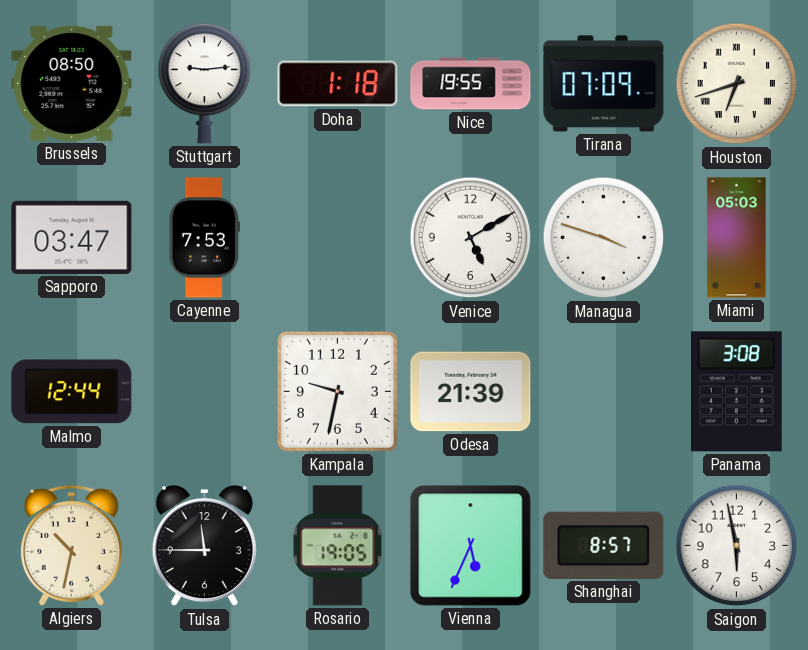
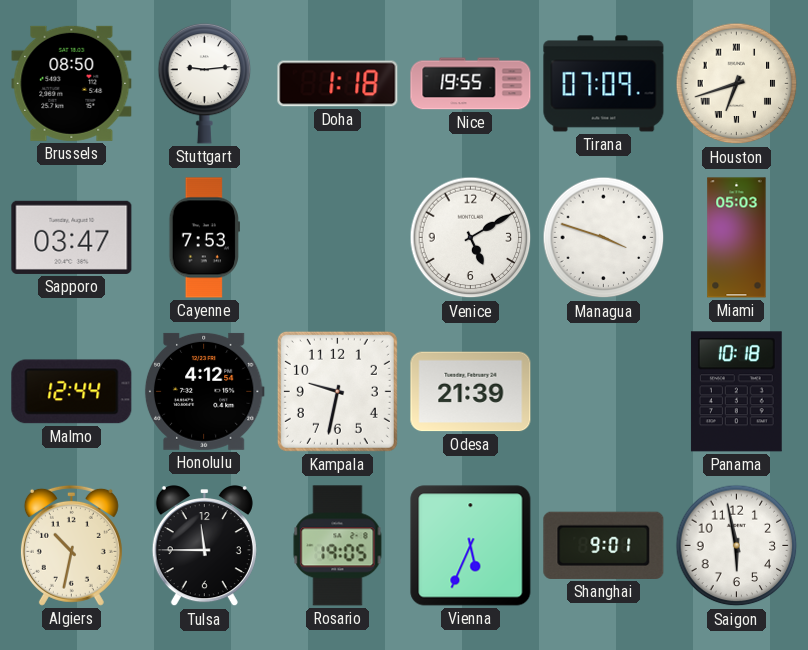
Honolulu: none -> 4:12 (204, 391)
Panama: 3:08 -> 10:18 (736, 392)
Shanghai: 8:57 -> 9:01 (604, 545)
